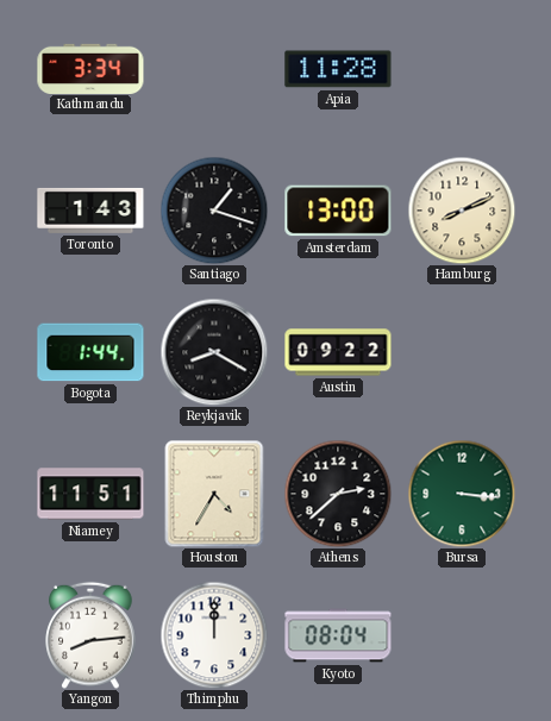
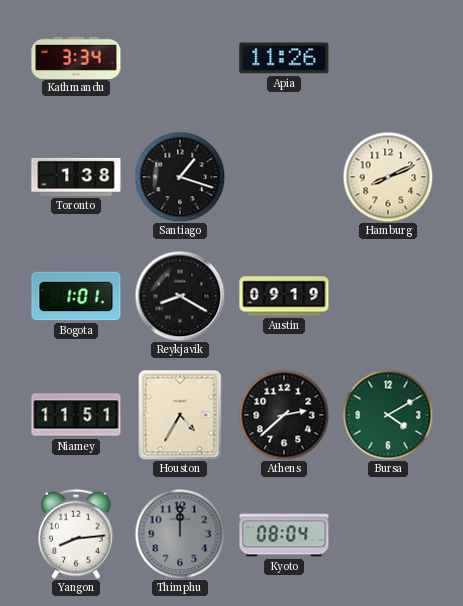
Apia: 11:28 -> 11:26 (284, 58)
Toronto: 1:43 -> 1:38 (76, 177)
Amsterdam: 13:00 -> none (338, 211)
Bogota: 1:44 -> 1:01 (76, 296)
Austin: 09:22 -> 09:19 (284, 296)
Bursa: 3:16 -> 4:10 (388, 415)
Thimphu dial: white -> grey (180, 534)
